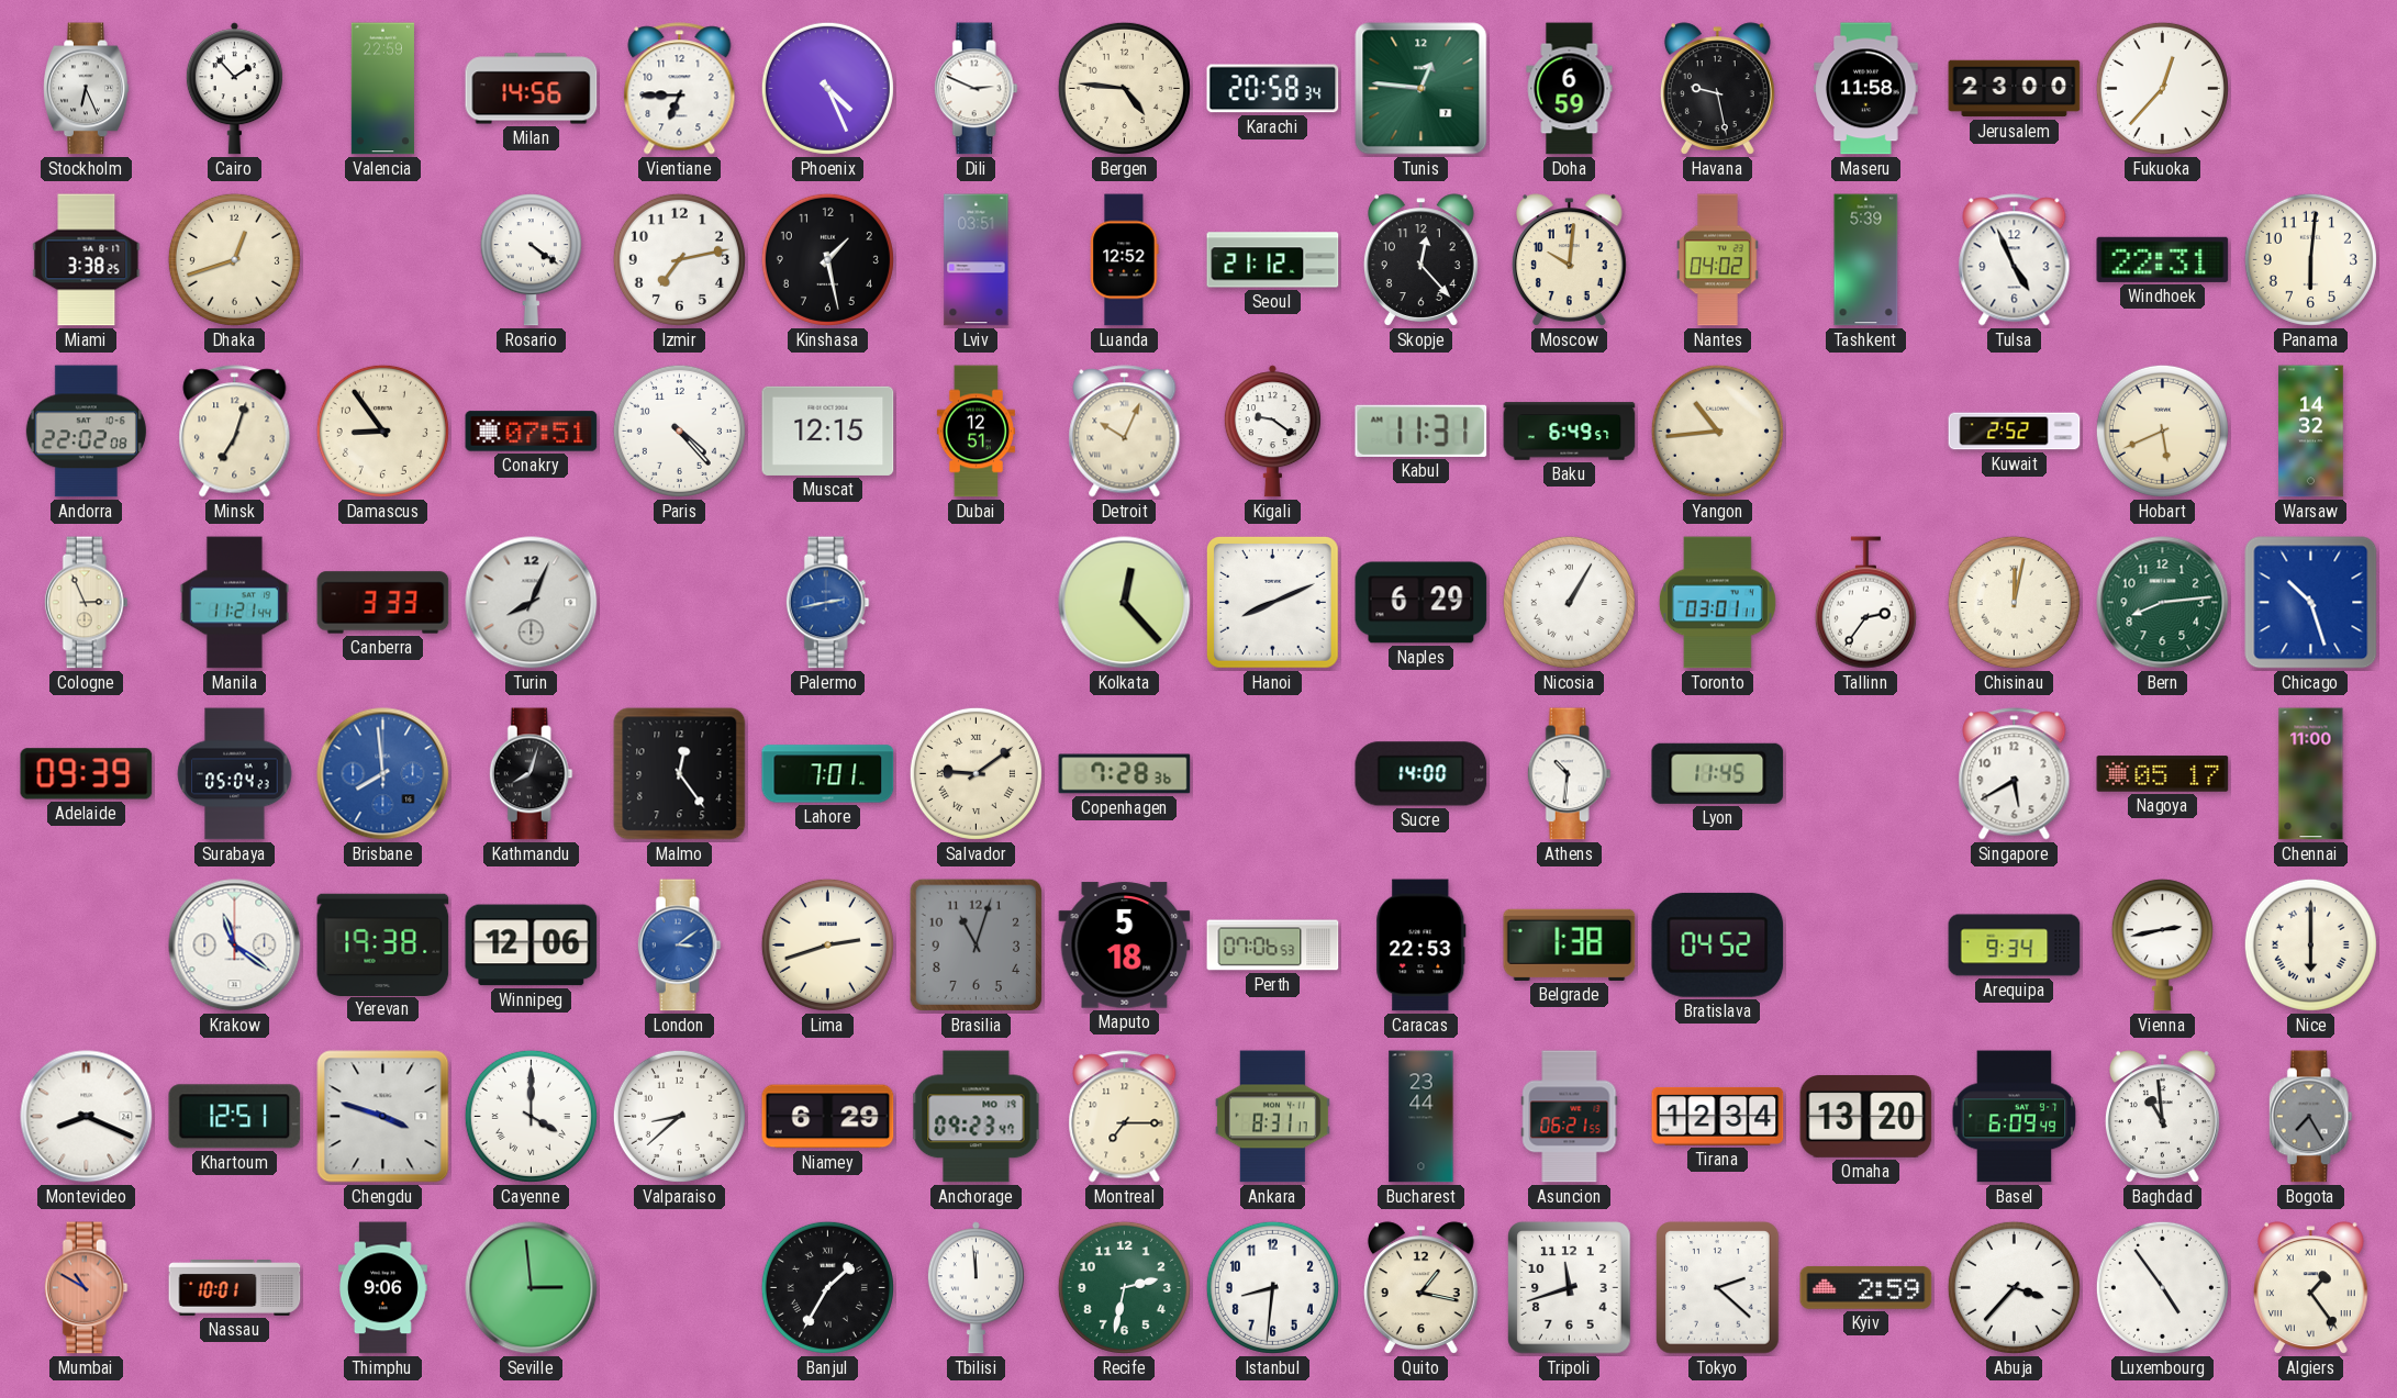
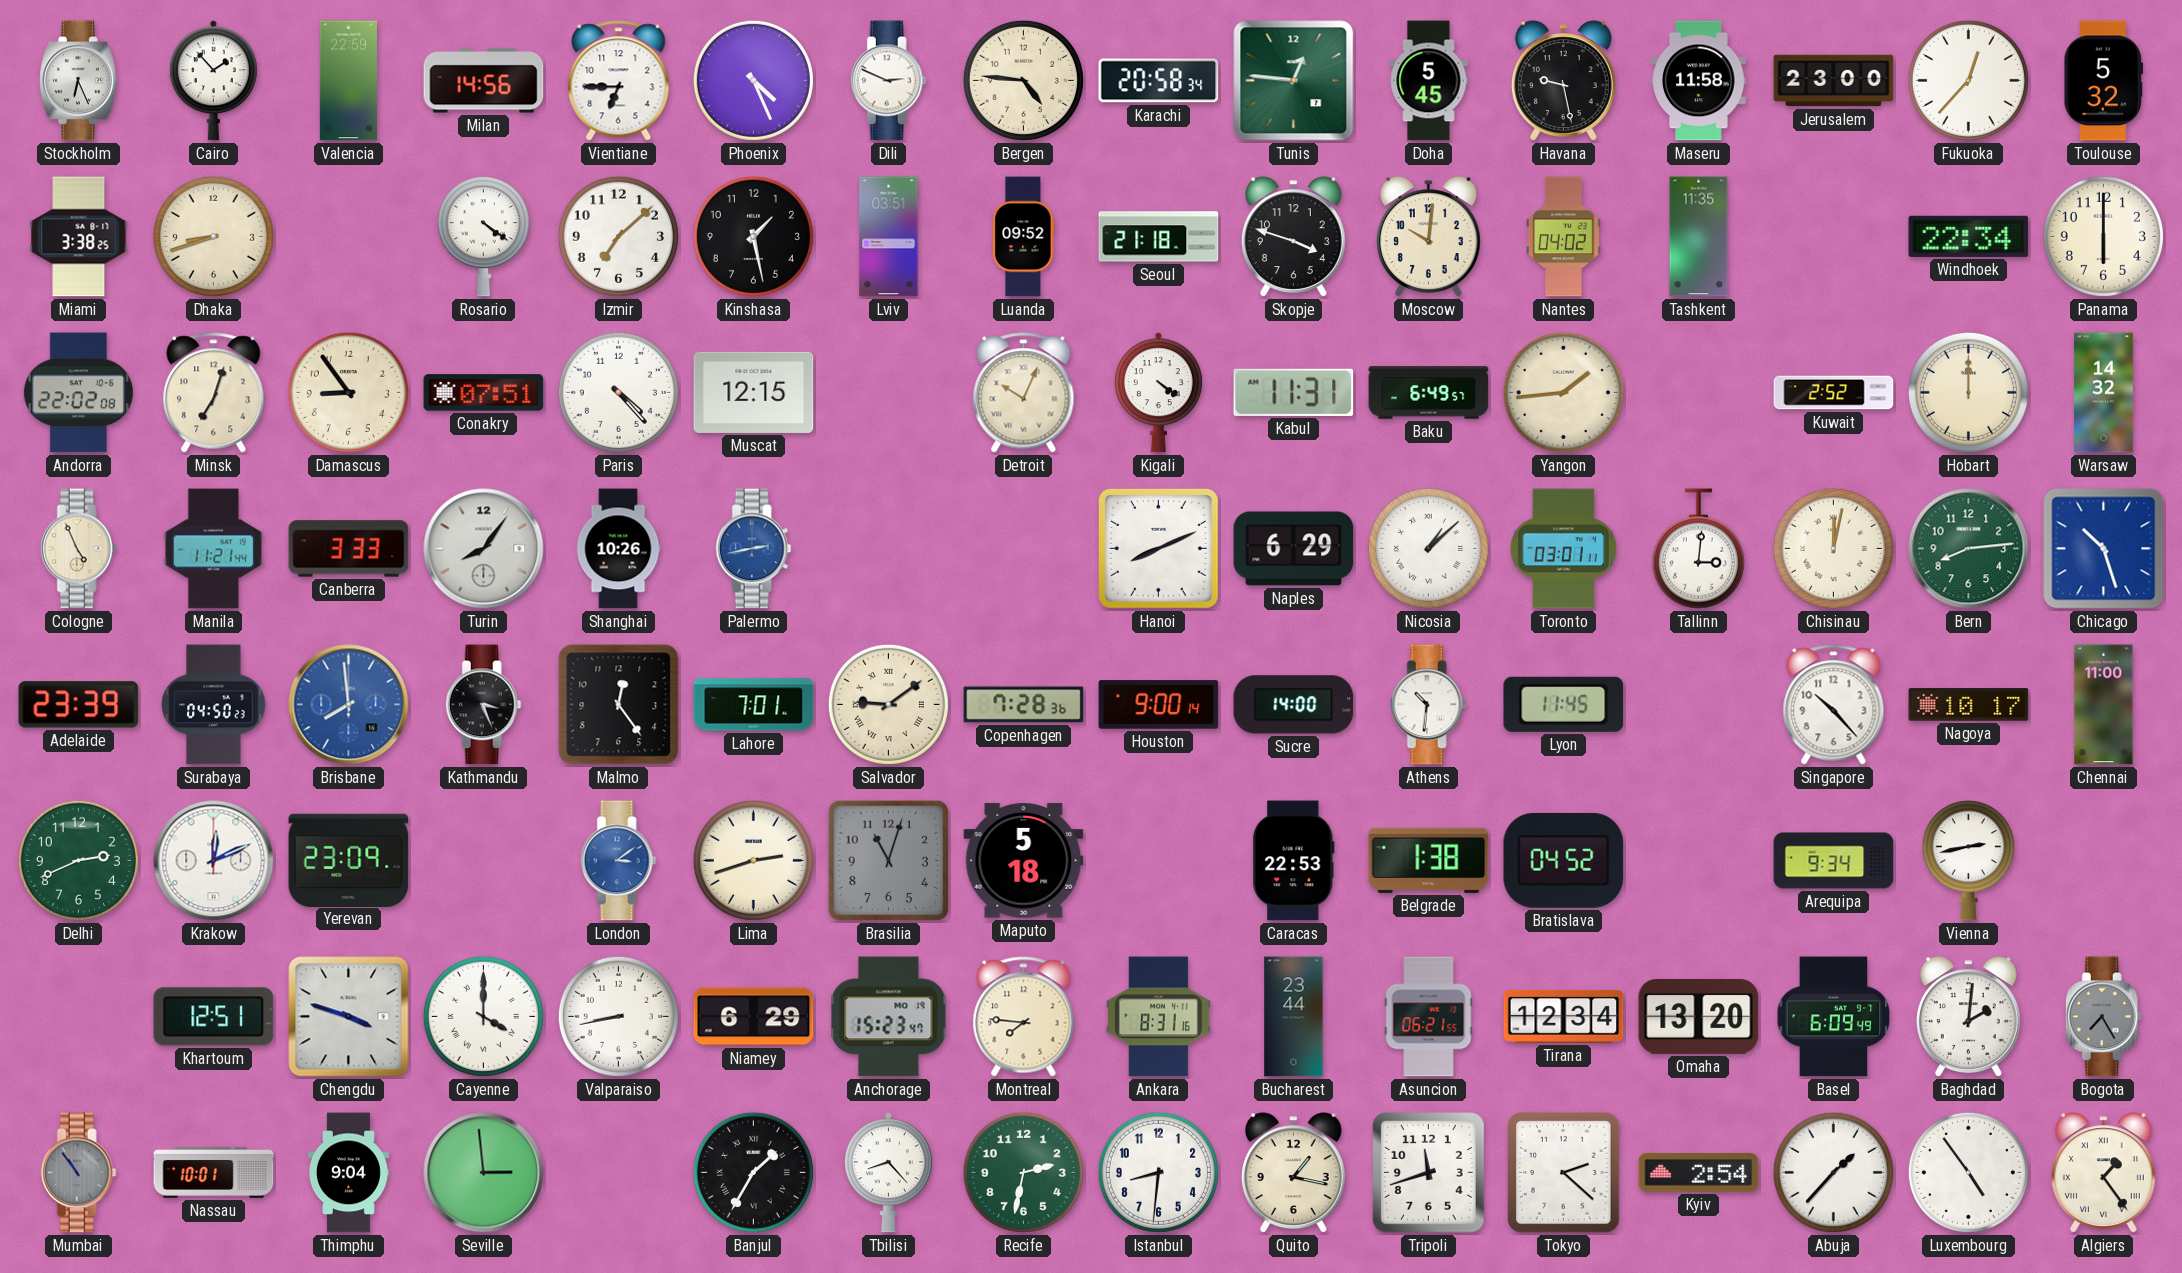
Doha: 6:59 -> 5:45 (1429, 81)
Toulouse: none -> 5:32 (2104, 81)
Dhaka: 12:42 -> 8:42 (213, 236)
Izmir: 7:13 -> 7:08 (618, 236)
Luanda: 12:52 -> 09:52 (1024, 237)
Seoul: 21:12 -> 21:18 (1159, 237)
Skopje: 12:23 -> 3:48 (1293, 237)
Tashkent: 5:39 -> 11:35 (1699, 237)
Tulsa: 4:56 -> none (2015, 260)
Windhoek: 22:31 -> 22:34 (1969, 236)
Panama: 6:01 -> 6:00 (2103, 236)
Dubai: 12:51 -> none (975, 432)
Kigali: 9:21 -> 4:21 (1158, 393)
Yangon: 10:44 -> 1:44 (1563, 392)
Hobart: 5:41 -> 12:00 (1968, 392)
Cologne: 2:56 -> 4:56 (78, 549)
Turin: 8:04 -> 8:06 (484, 549)
Shanghai: none -> 10:26 (618, 549)
Kolkata: 12:23 -> none (1125, 603)
Nicosia: 1:05 -> 1:08 (1428, 548)
Tallinn: 2:36 -> 3:01 (1698, 549)
Adelaide: 09:39 -> 23:39 (79, 705)
Surabaya: 05:04 -> 04:50 (214, 705)
Kathmandu: 8:03 -> 3:26 (483, 705)
Houston: none -> 9:00 (1159, 705)
Singapore: 5:40 -> 10:23 (1834, 705)
Nagoya: 05:17 -> 10:17 (1969, 705)
Delhi: none -> 2:41 (78, 860)
Krakow: 11:21 -> 12:11 (214, 861)
Yerevan: 19:38 -> 23:09 (349, 860)
Winnipeg: 12:06 -> none (532, 946)
Perth: 07:06 -> none (1273, 946)
Nice: 6:00 -> none (2310, 944)
Montevideo: 8:19 -> none (87, 1117)
Valparaiso: 8:38 -> 8:43 (618, 1016)
Anchorage: 09:23 -> 15:23 (889, 1017)
Montreal: 7:15 -> 7:46 (1024, 1017)
Ankara: 8:31:17 -> 8:31:16 (1158, 1017)
Baghdad: 10:59 -> 2:01 (1968, 1017)
Mumbai: 10:50 -> 10:54 (78, 1173)
Mumbai dial: salmon -> grey (78, 1173)
Thimphu: 9:06 -> 9:04 (349, 1173)
Tbilisi: 11:59 -> 8:23 (888, 1173)
Kyiv: 2:59 -> 2:54 (1699, 1172)
Abuja: 3:37 -> 1:37 (1833, 1172)
